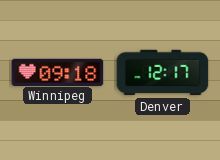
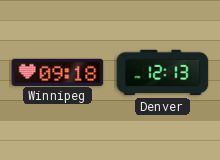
Denver: 12:17 -> 12:13 (163, 73)
